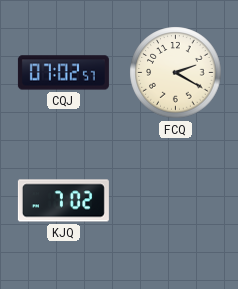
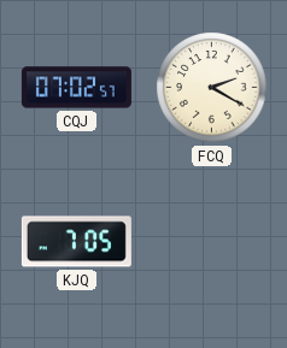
KJQ: 7:02 -> 7:05 (76, 242)
